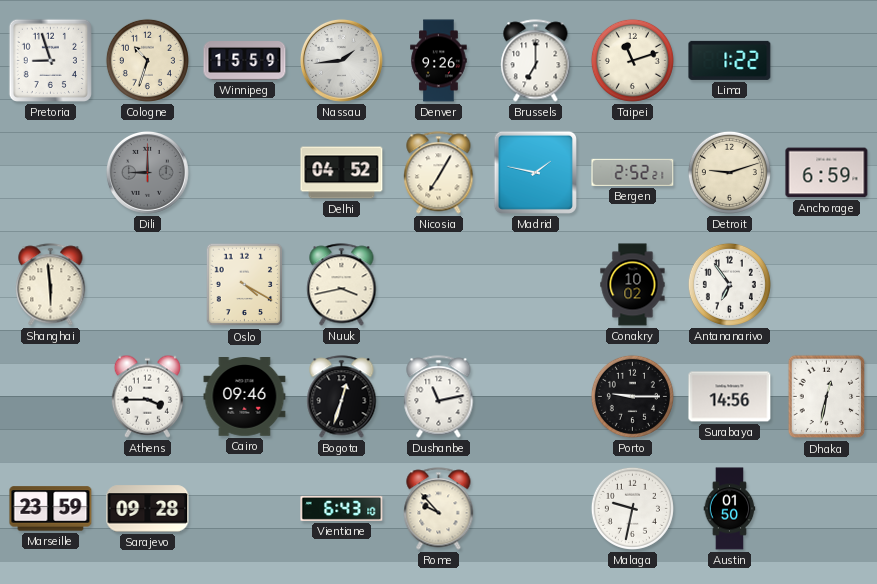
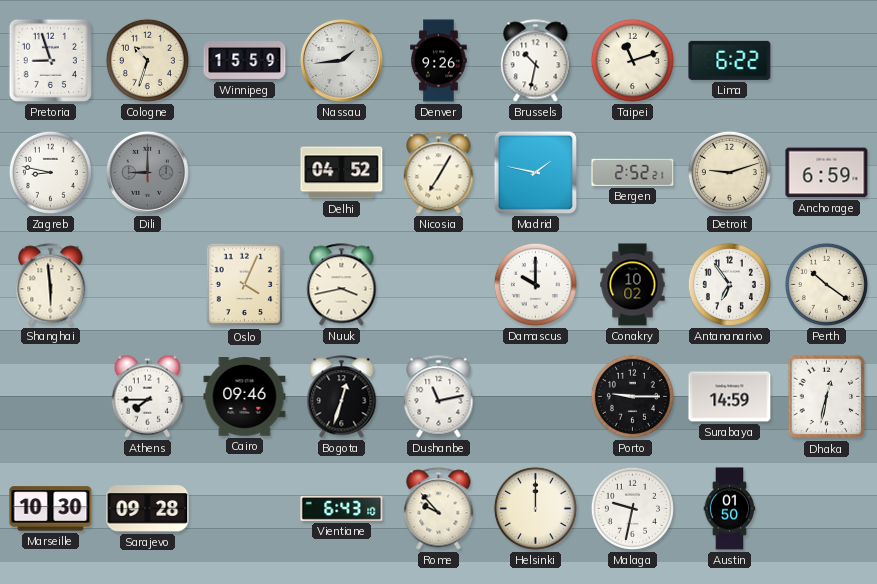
Brussels: 7:00 -> 10:32 (536, 61)
Lima: 1:22 -> 6:22 (730, 60)
Zagreb: none -> 8:47 (50, 172)
Oslo: 4:20 -> 4:04 (245, 285)
Damascus: none -> 10:00 (535, 284)
Perth: none -> 10:21 (826, 284)
Athens: 3:45 -> 7:45 (147, 396)
Surabaya: 14:56 -> 14:59 (730, 397)
Marseille: 23:59 -> 10:30 (51, 509)
Helsinki: none -> 12:00 (535, 508)
